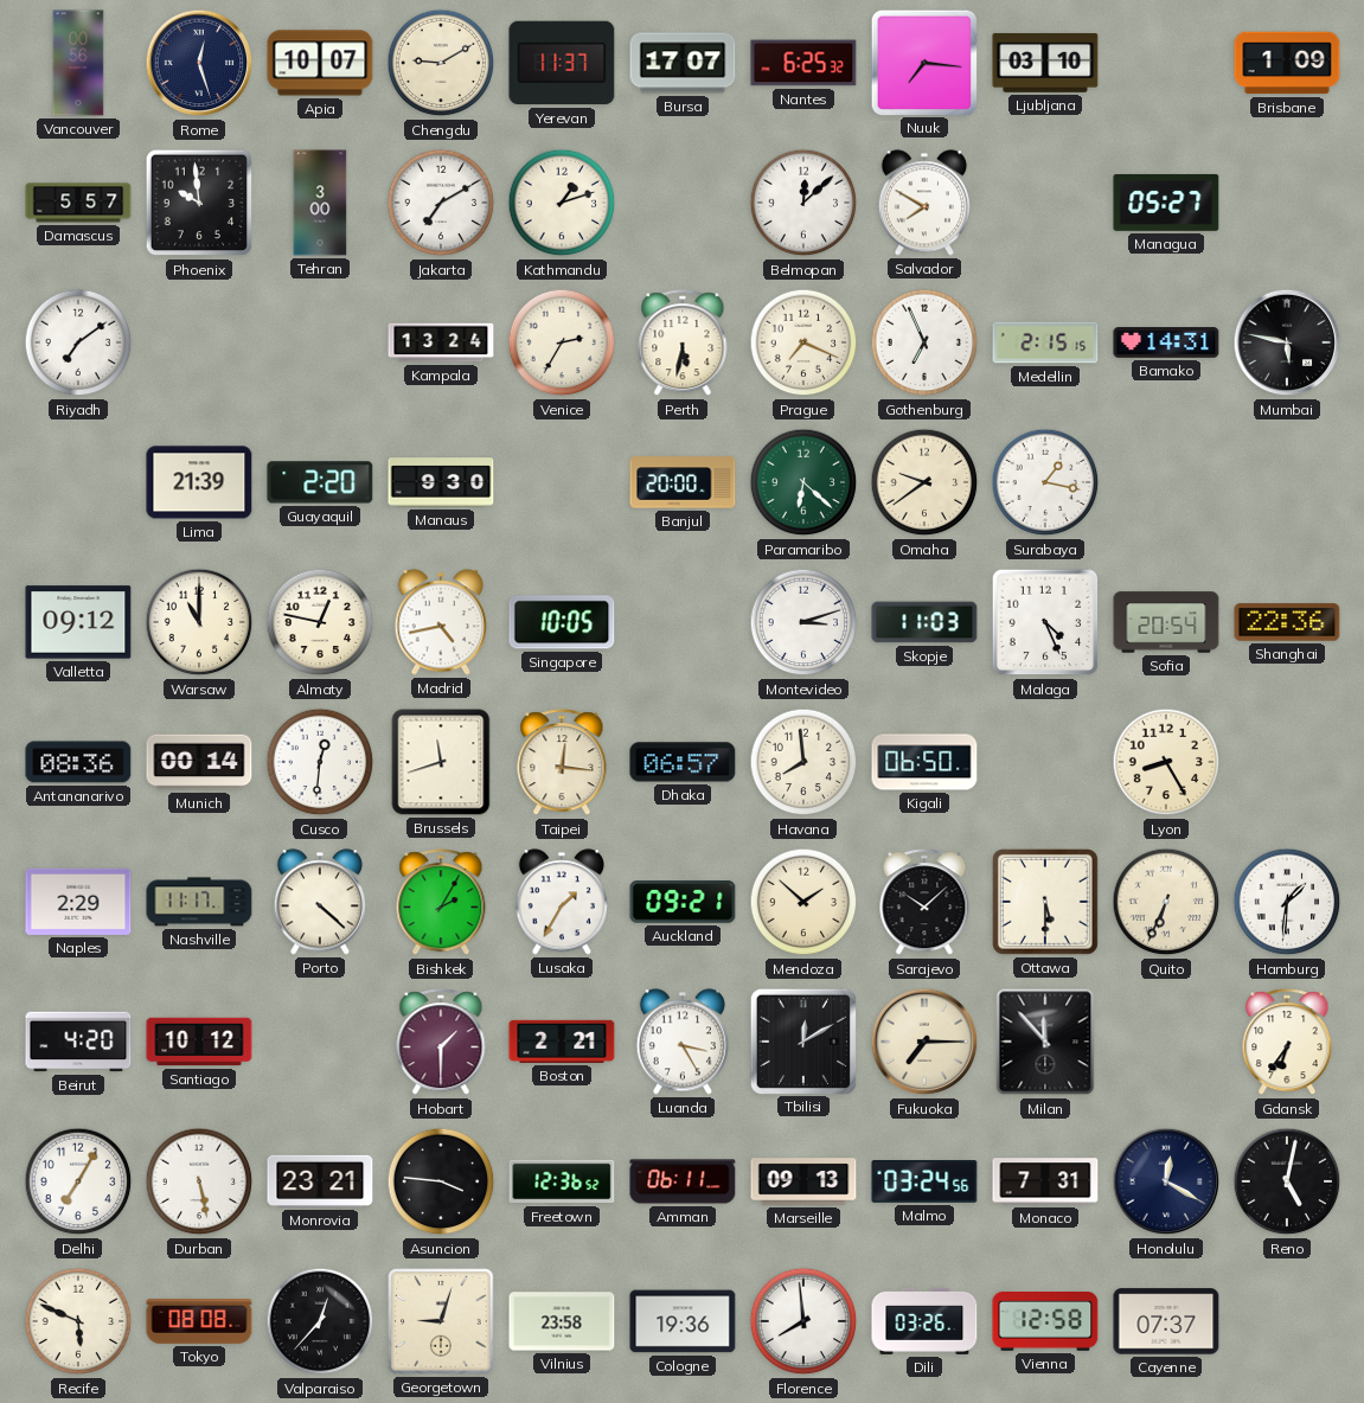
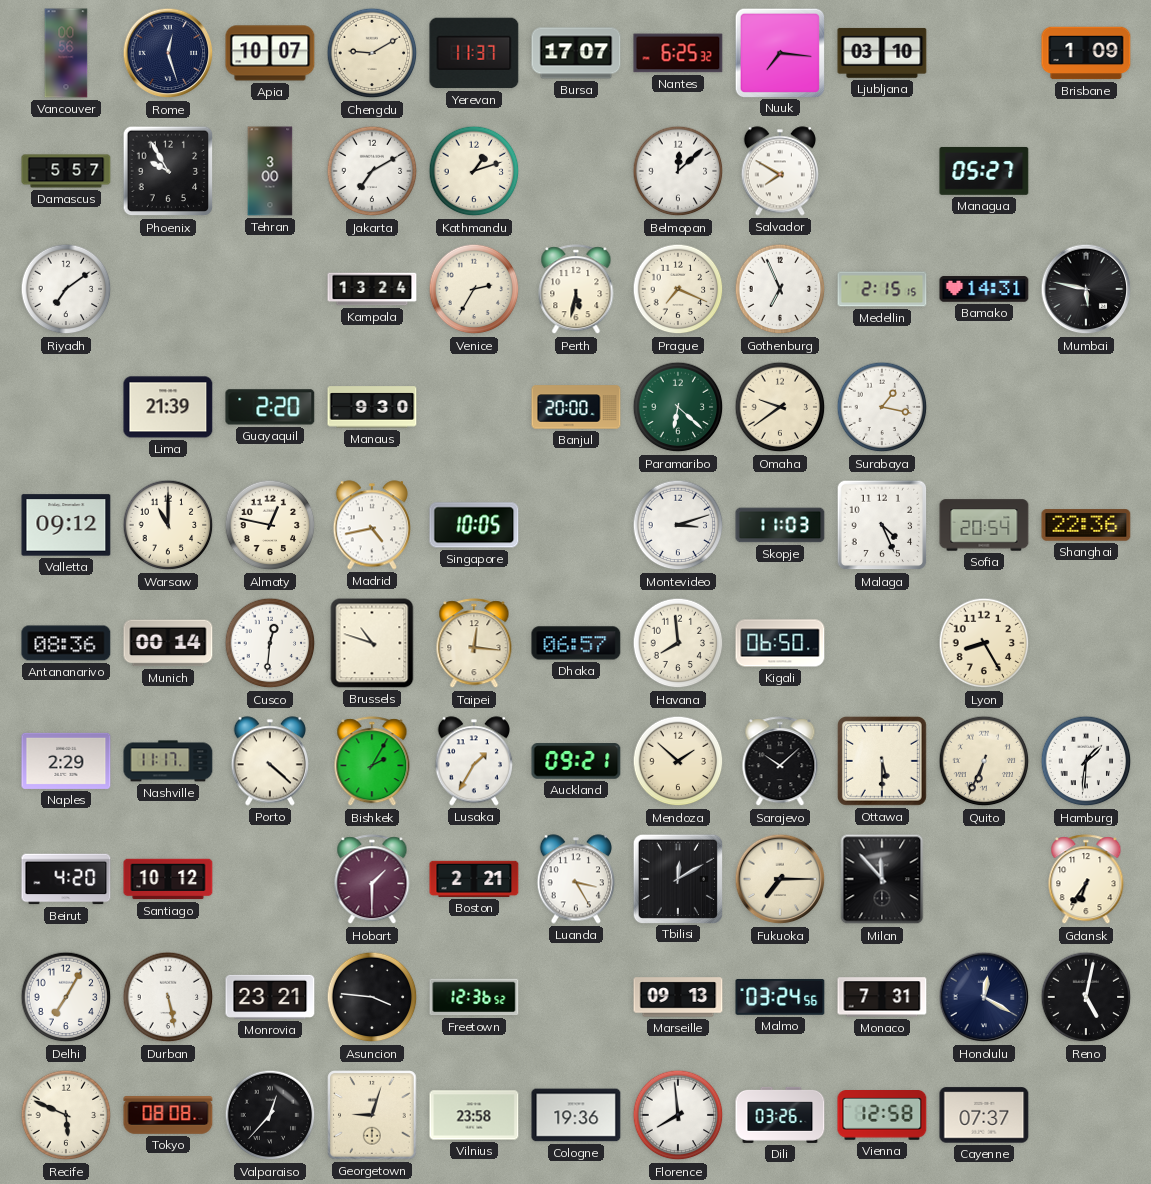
Phoenix: 9:59 -> 9:55 (168, 171)
Brussels: 11:42 -> 10:48 (372, 643)
Amman: 06:11 -> none (683, 1181)
